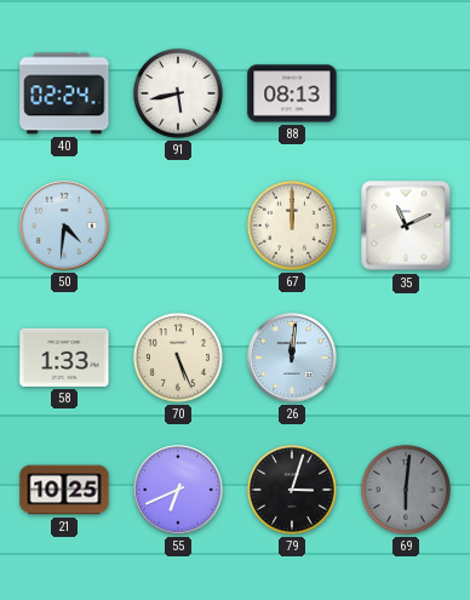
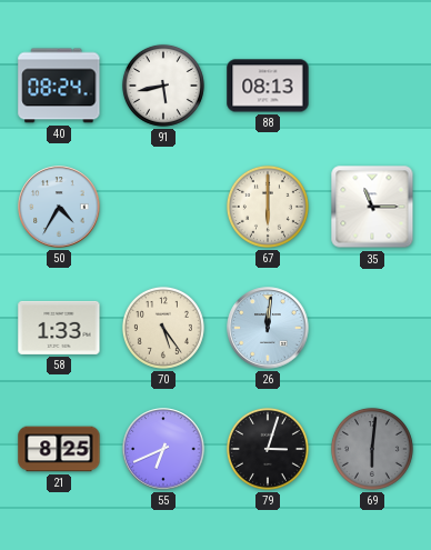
40: 02:24 -> 08:24 (59, 86)
50: 4:31 -> 4:35 (59, 207)
67: 12:00 -> 6:00 (268, 207)
35: 11:11 -> 11:15 (372, 207)
70: 5:26 -> 5:24 (163, 328)
21: 10:25 -> 8:25 (59, 449)
